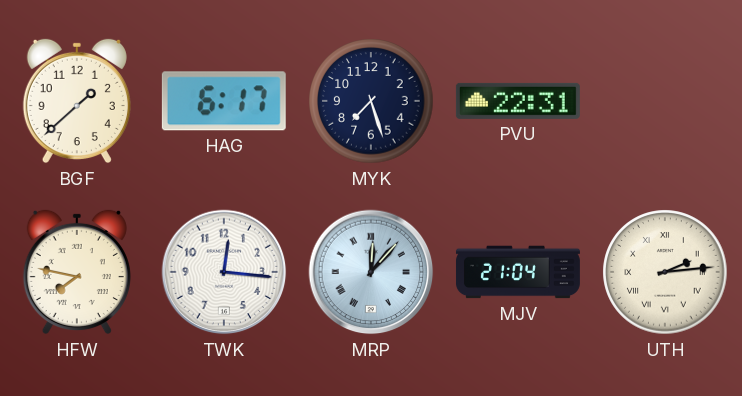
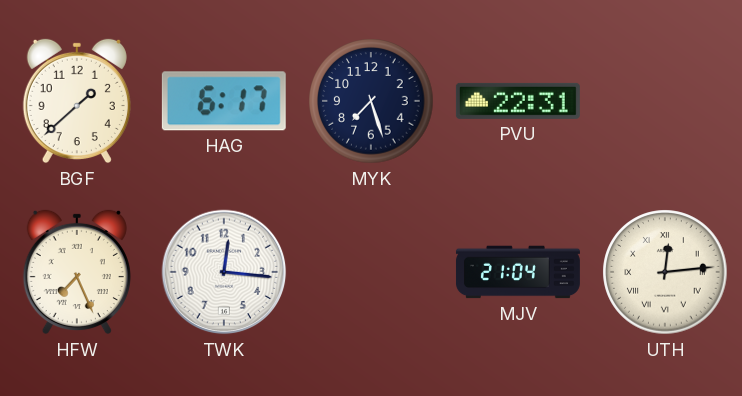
HFW: 7:47 -> 7:26 (77, 272)
MRP: 12:07 -> none (371, 272)
UTH: 2:14 -> 12:14 (665, 272)
